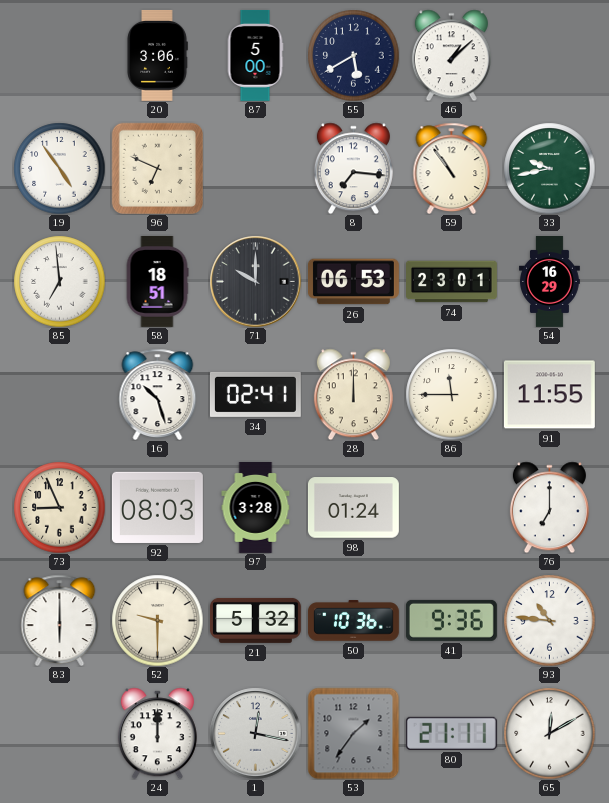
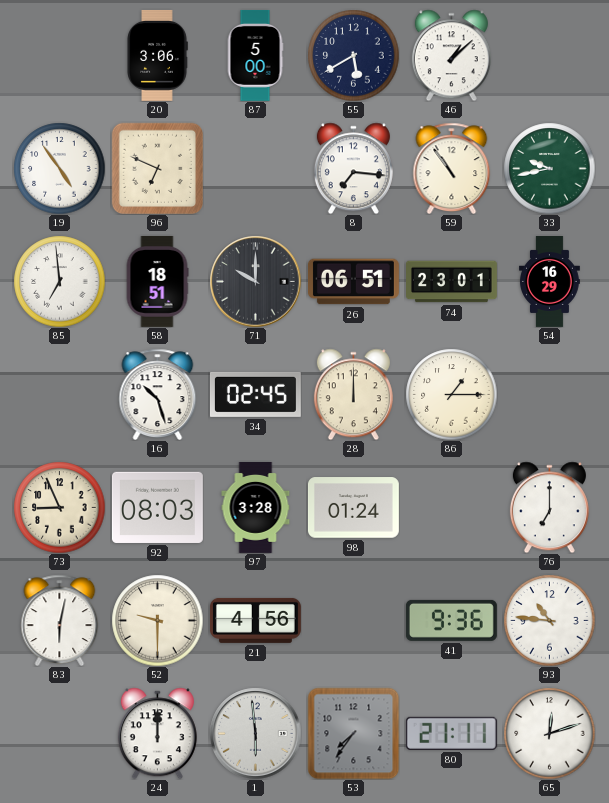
26: 06:53 -> 06:51 (353, 282)
34: 02:41 -> 02:45 (255, 394)
86: 11:45 -> 1:15 (451, 394)
91: 11:55 -> none (549, 395)
83: 6:00 -> 6:02 (60, 620)
21: 5:32 -> 4:56 (255, 620)
50: 10:36 -> none (353, 621)
1: 12:17 -> 5:59 (255, 733)
53: 1:36 -> 7:36 (353, 733)
65: 12:10 -> 12:12 (549, 733)
